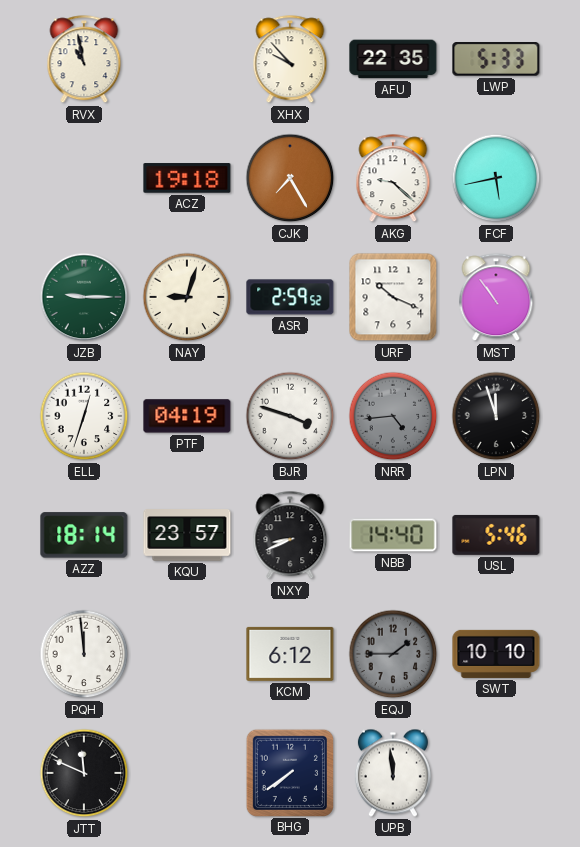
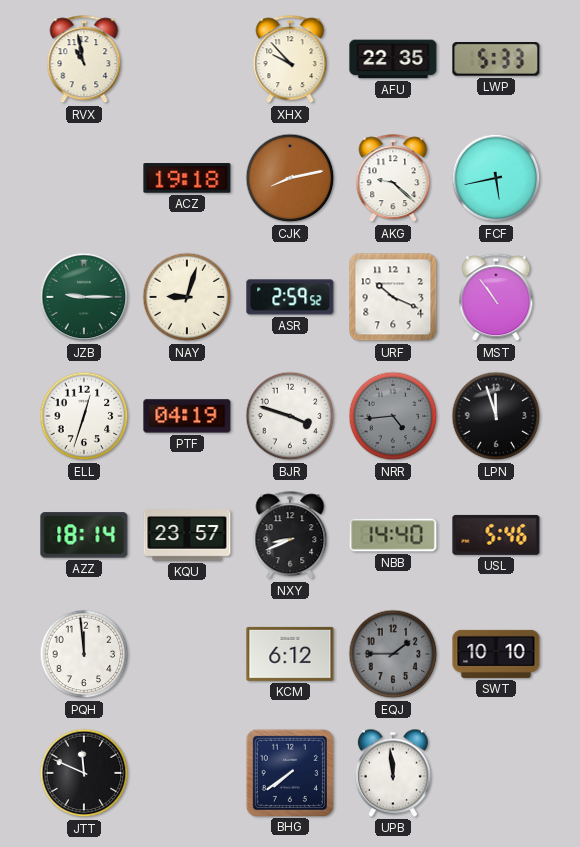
CJK: 7:25 -> 8:13 (290, 178)
